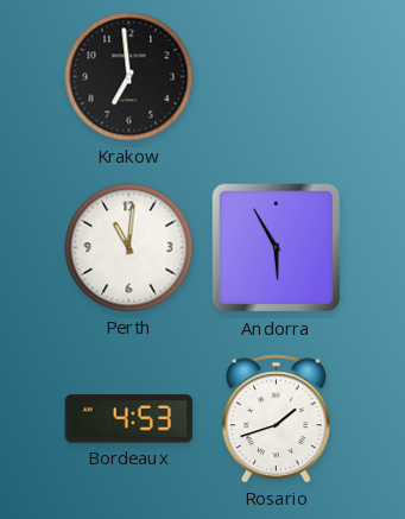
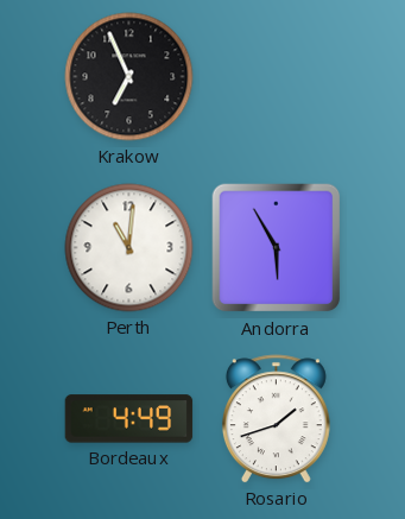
Krakow: 6:59 -> 6:56 (129, 77)
Bordeaux: 4:53 -> 4:49 (129, 419)
